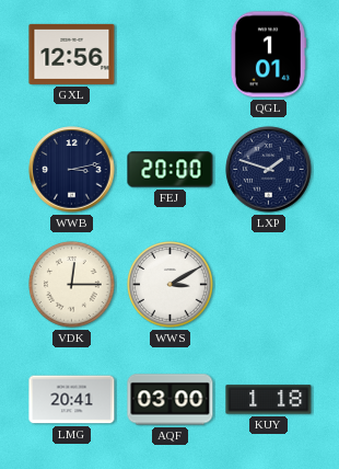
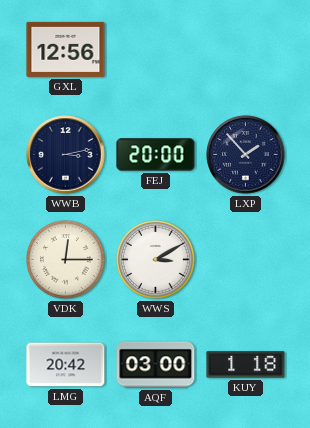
QGL: 1:01 -> none (268, 55)
LXP: 1:48 -> 1:53 (246, 155)
LMG: 20:41 -> 20:42 (66, 365)
